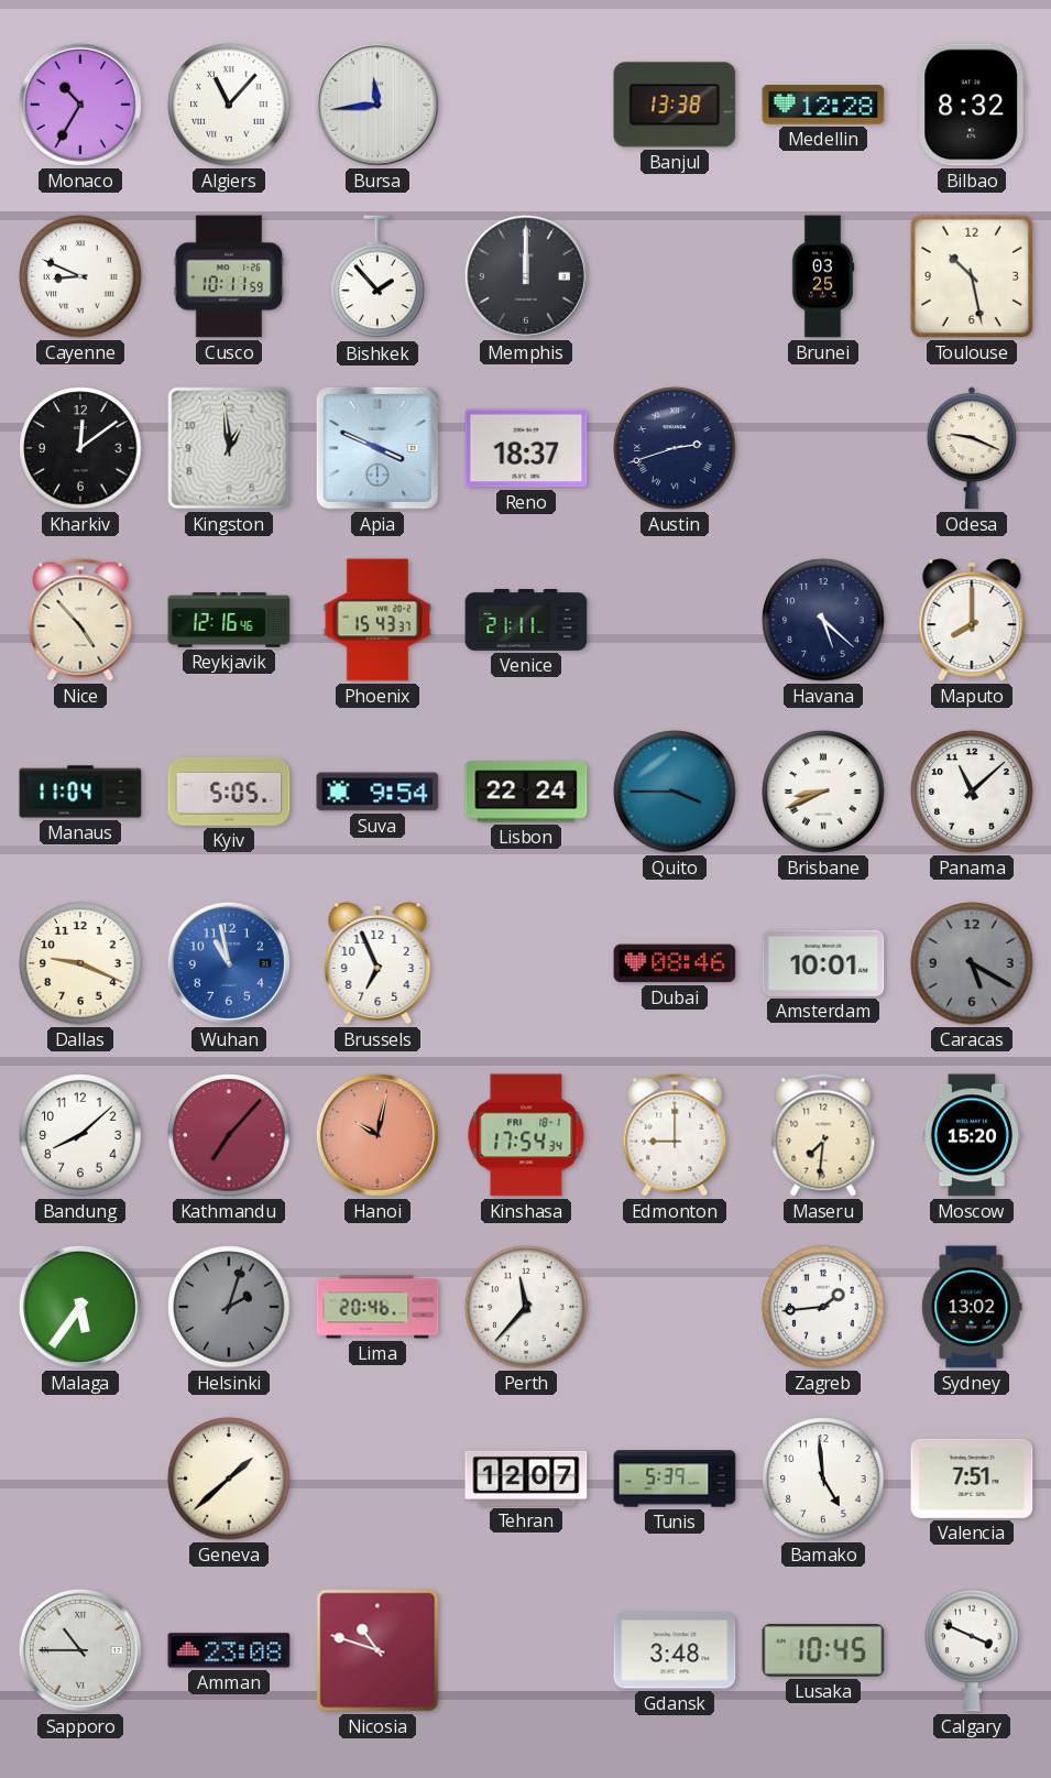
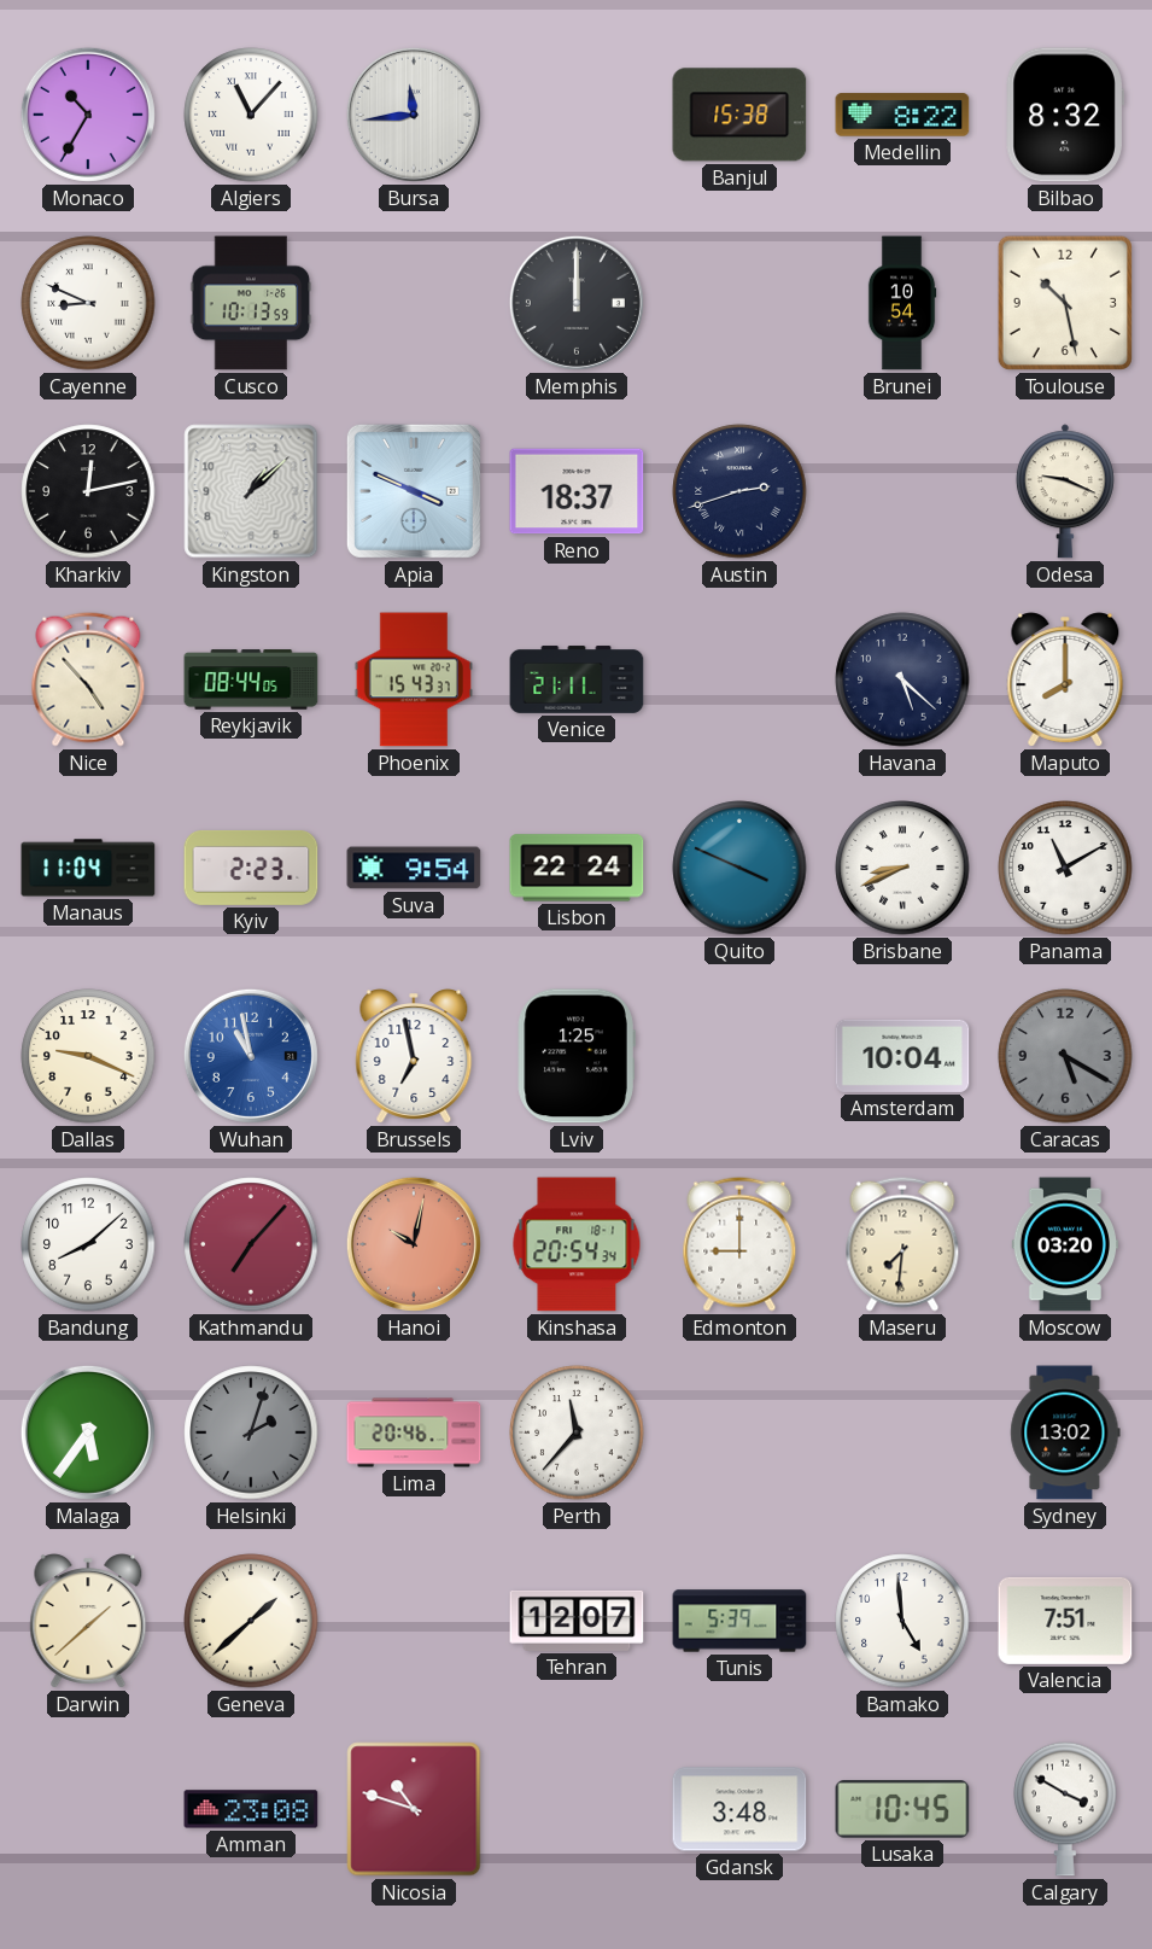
Banjul: 13:38 -> 15:38 (739, 115)
Medellin: 12:28 -> 8:22 (902, 115)
Cusco: 10:11 -> 10:13 (251, 303)
Bishkek: 1:53 -> none (377, 277)
Brunei: 03:25 -> 10:54 (902, 303)
Kharkiv: 12:09 -> 12:13 (88, 491)
Kingston: 12:59 -> 1:08 (251, 491)
Reykjavik: 12:16 -> 08:44 (251, 679)
Kyiv: 5:05 -> 2:23 (251, 868)
Quito: 3:45 -> 3:49 (739, 868)
Panama: 11:08 -> 11:10 (1065, 868)
Brussels: 6:56 -> 6:58 (414, 1056)
Lviv: none -> 1:25 (577, 1056)
Dubai: 08:46 -> none (675, 963)
Amsterdam: 10:01 -> 10:04 (902, 1056)
Kinshasa: 17:54 -> 20:54 (577, 1244)
Moscow: 15:20 -> 03:20 (1064, 1244)
Zagreb: 1:44 -> none (823, 1307)
Darwin: none -> 1:38 (88, 1621)
Sapporo: 10:45 -> none (80, 1650)
Calgary: 3:49 -> 3:50 (1065, 1809)
